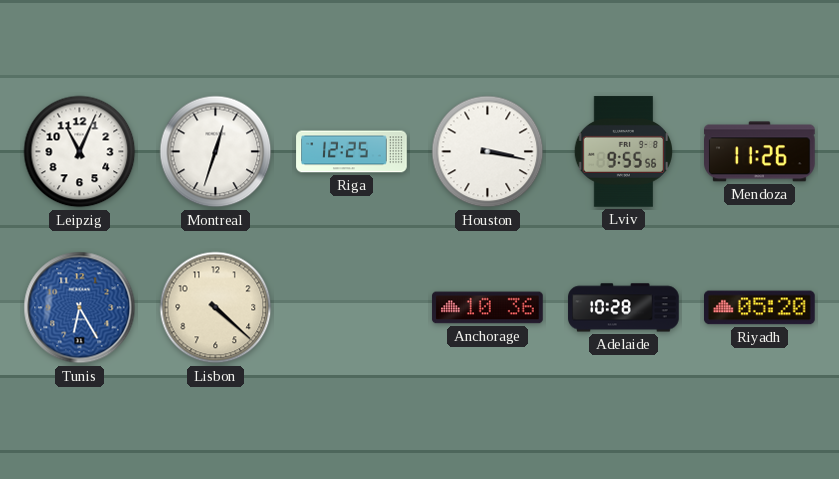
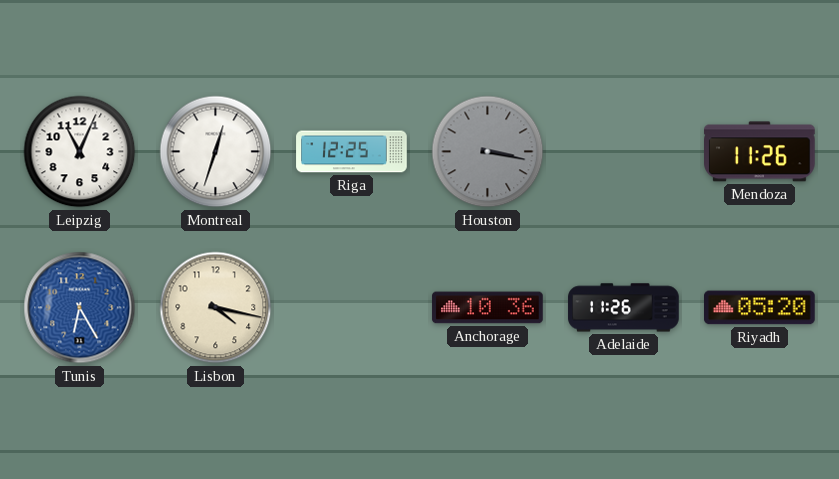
Houston dial: white -> grey (488, 152)
Lviv: 9:55 -> none (623, 152)
Lisbon: 4:22 -> 4:17 (216, 308)
Adelaide: 10:28 -> 11:26 (624, 308)
